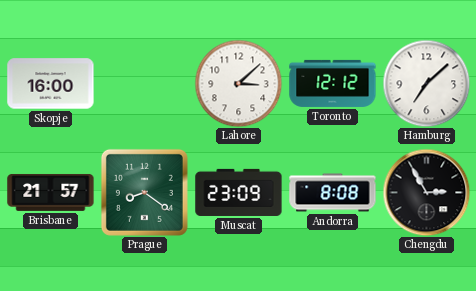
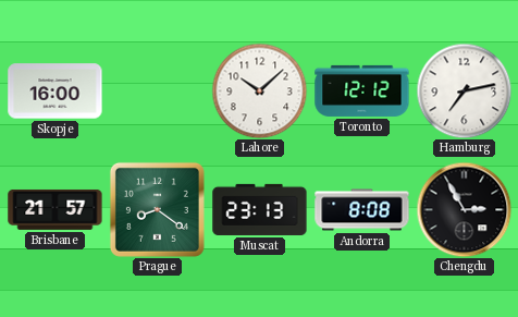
Lahore: 3:08 -> 10:08 (259, 90)
Hamburg: 7:08 -> 7:13 (464, 90)
Muscat: 23:09 -> 23:13 (260, 209)
